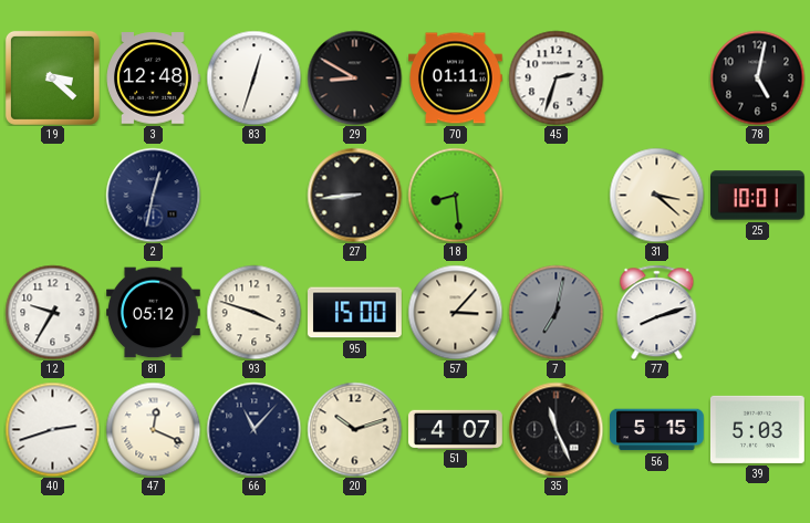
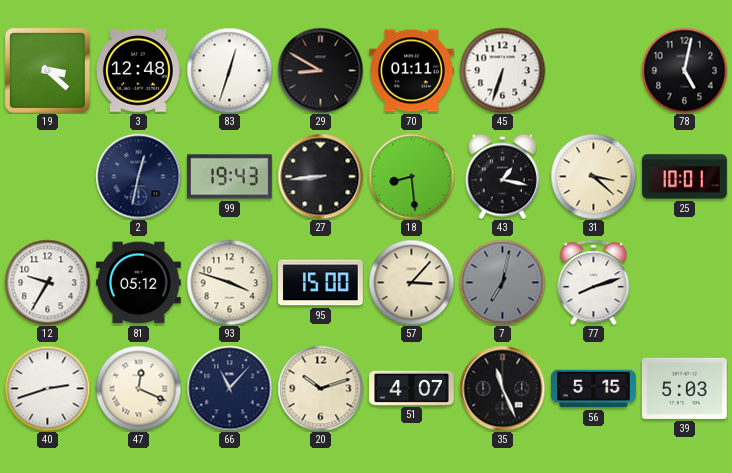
45: 2:33 -> 6:33 (502, 70)
99: none -> 19:43 (230, 177)
43: none -> 1:17 (502, 176)
